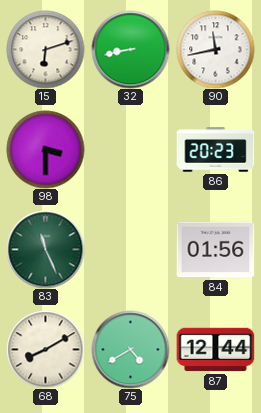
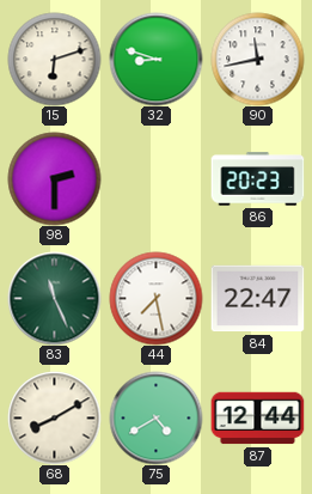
32: 8:43 -> 8:48 (155, 59)
98: 3:30 -> 2:30 (54, 178)
44: none -> 7:28 (155, 298)
84: 01:56 -> 22:47 (257, 299)
